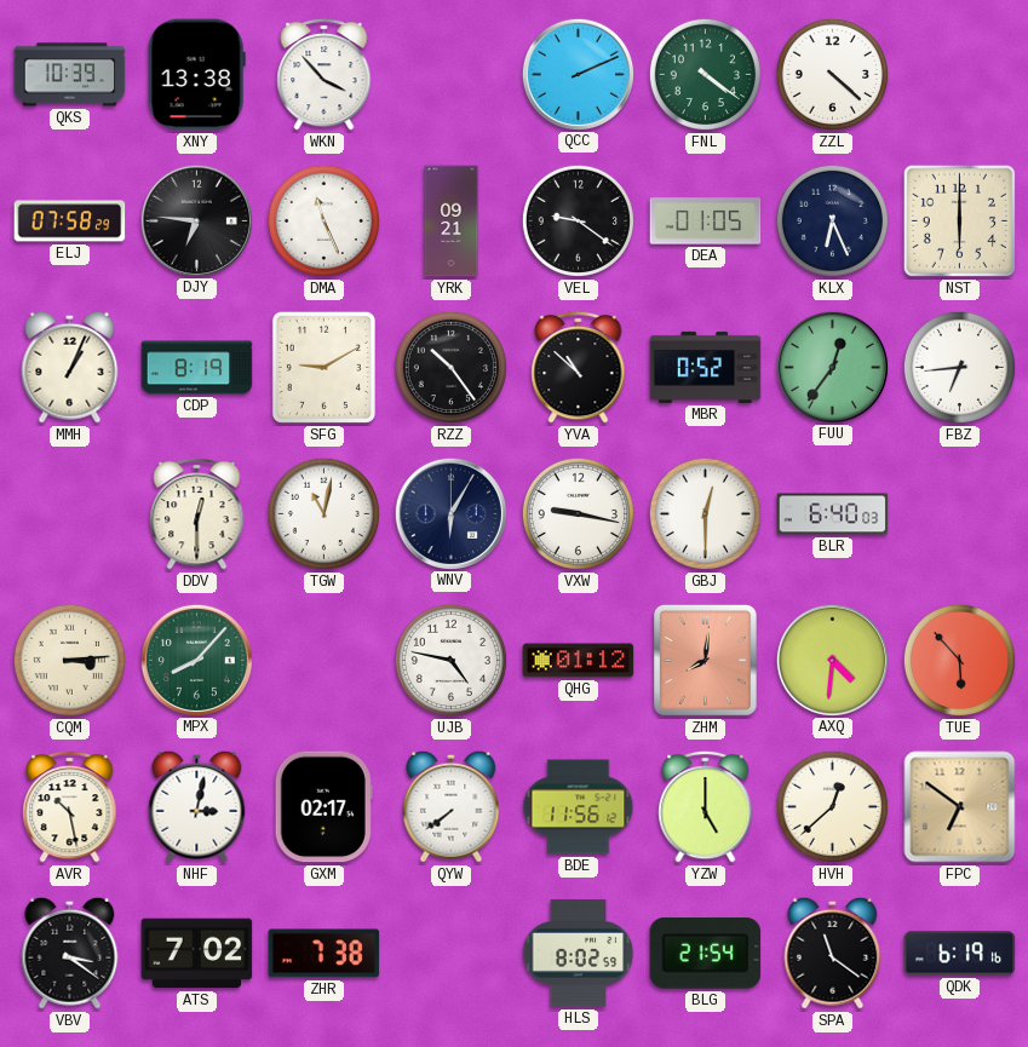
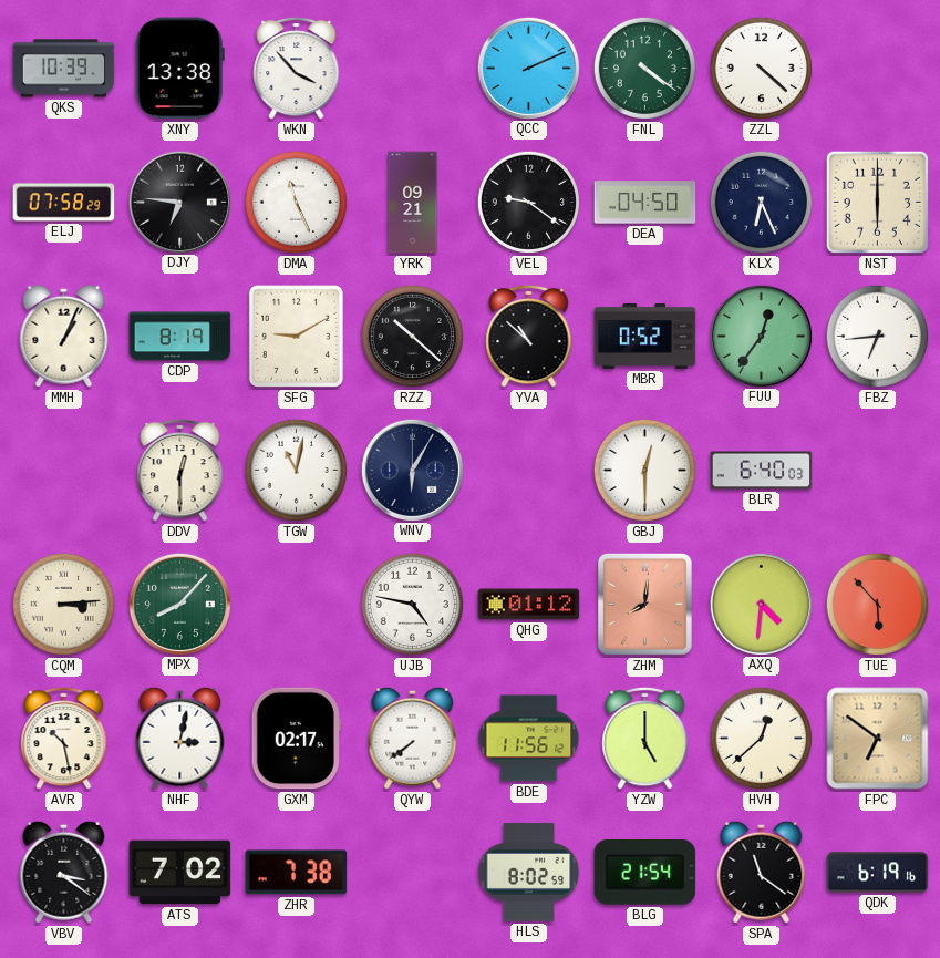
DEA: 01:05 -> 04:50 (645, 203)
RZZ: 10:24 -> 10:22 (412, 336)
VXW: 9:17 -> none (578, 513)
